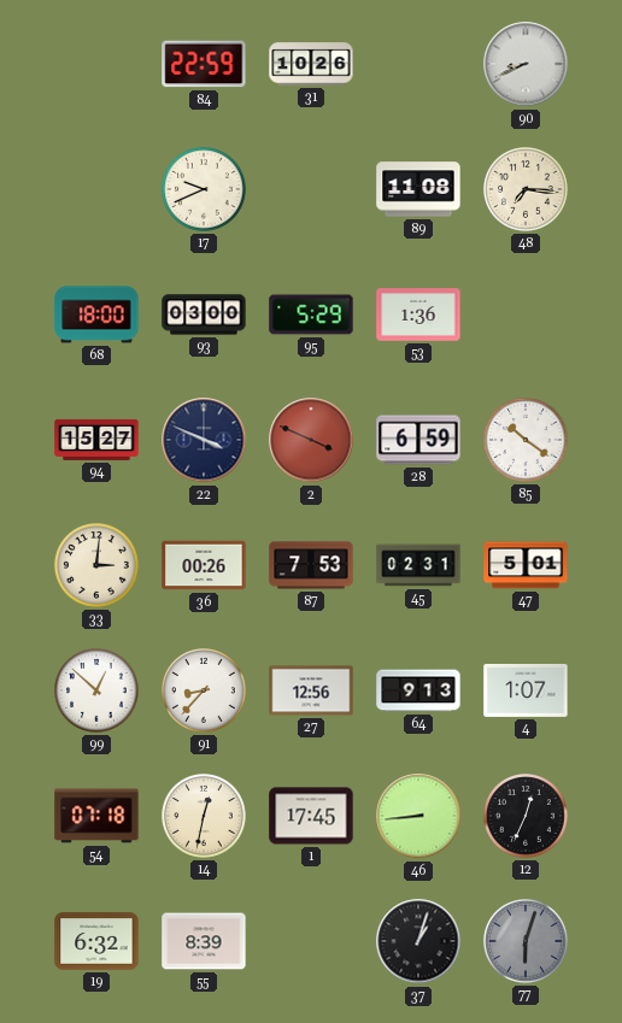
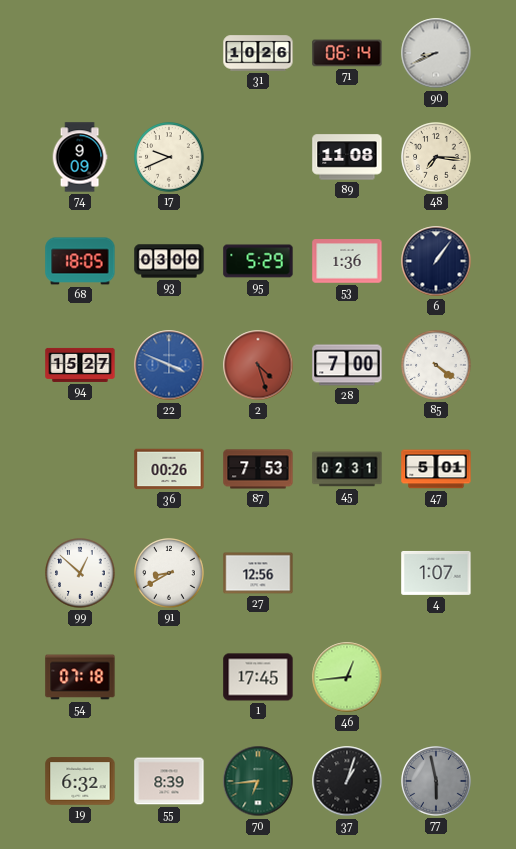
84: 22:59 -> none (204, 64)
71: none -> 06:14 (347, 53)
74: none -> 9:09 (80, 157)
68: 18:00 -> 18:05 (80, 261)
6: none -> 1:06 (436, 261)
22 dial: navy -> blue (169, 365)
2: 3:49 -> 4:27 (258, 365)
28: 6:59 -> 7:00 (347, 365)
85: 10:21 -> 4:21 (436, 365)
33: 3:01 -> none (96, 565)
91: 8:37 -> 8:40 (169, 573)
64: 9:13 -> none (418, 690)
14: 12:32 -> none (204, 816)
46: 8:44 -> 12:44 (347, 677)
12: 12:34 -> none (526, 816)
70: none -> 6:44 (258, 781)
77: 6:03 -> 5:58 (436, 781)
